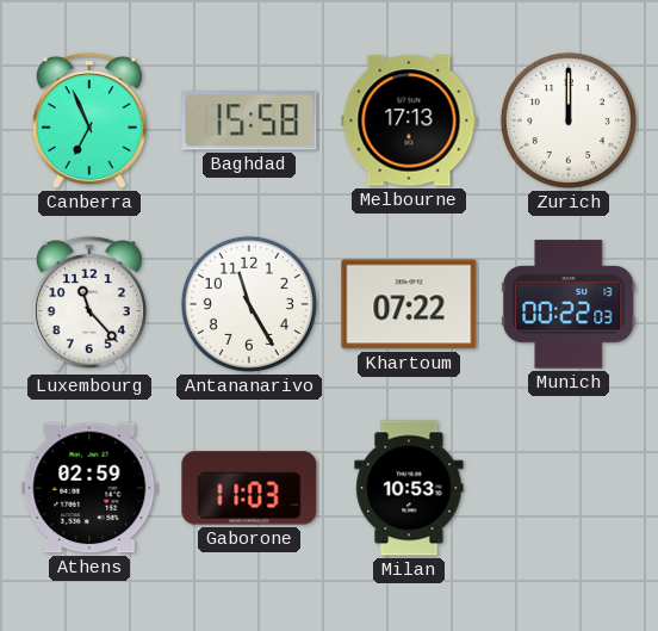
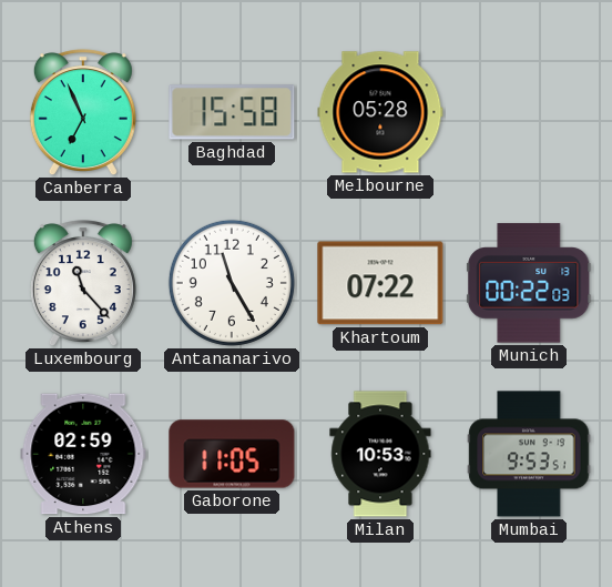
Melbourne: 17:13 -> 05:28 (380, 112)
Zurich: 12:00 -> none (569, 120)
Gaborone: 11:03 -> 11:05 (232, 454)
Mumbai: none -> 9:53 (529, 454)
